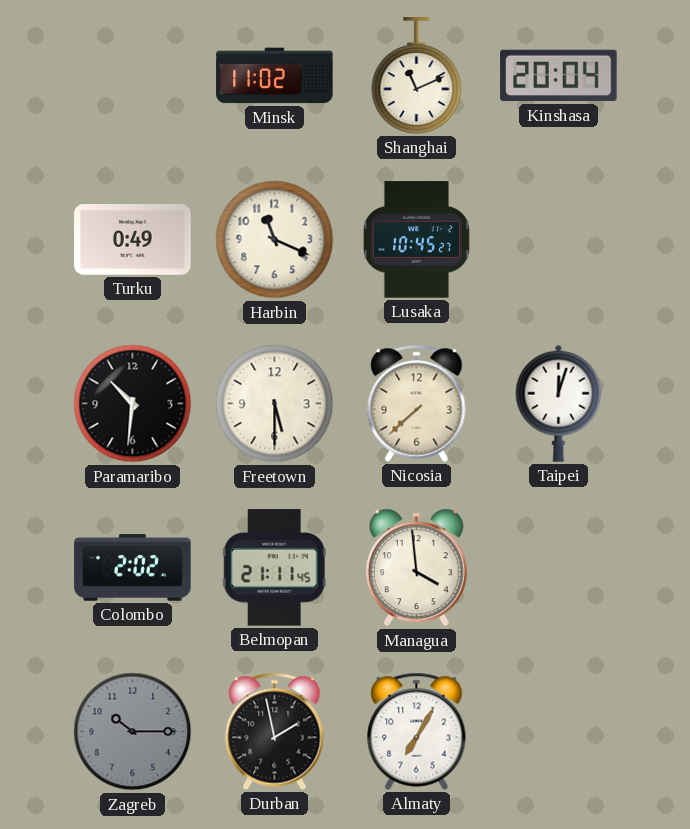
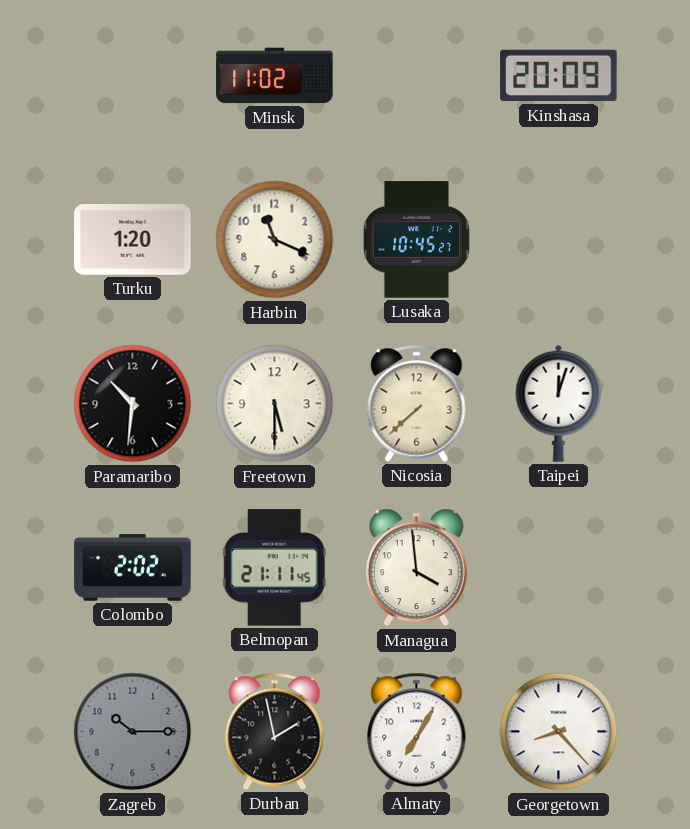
Shanghai: 11:11 -> none (417, 76)
Kinshasa: 20:04 -> 20:09 (559, 76)
Turku: 0:49 -> 1:20 (133, 240)
Georgetown: none -> 8:23 (559, 732)
